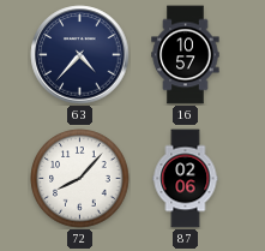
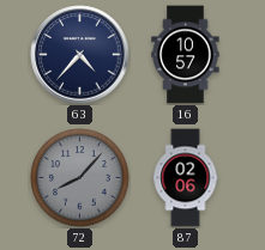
72 dial: white -> grey (80, 178)
